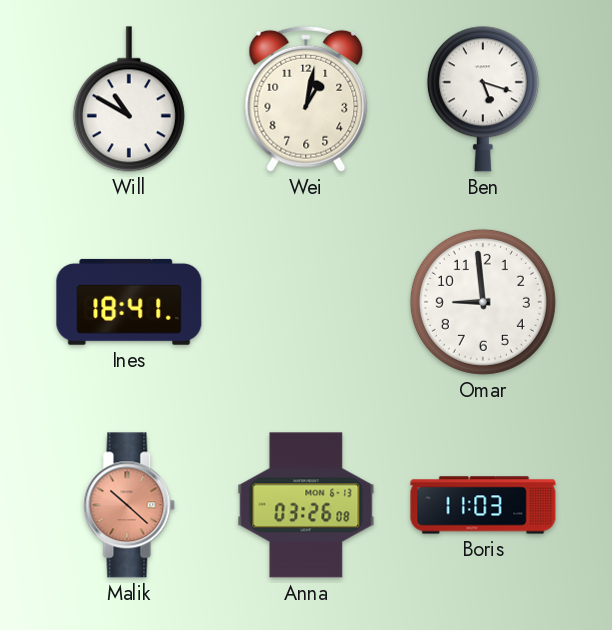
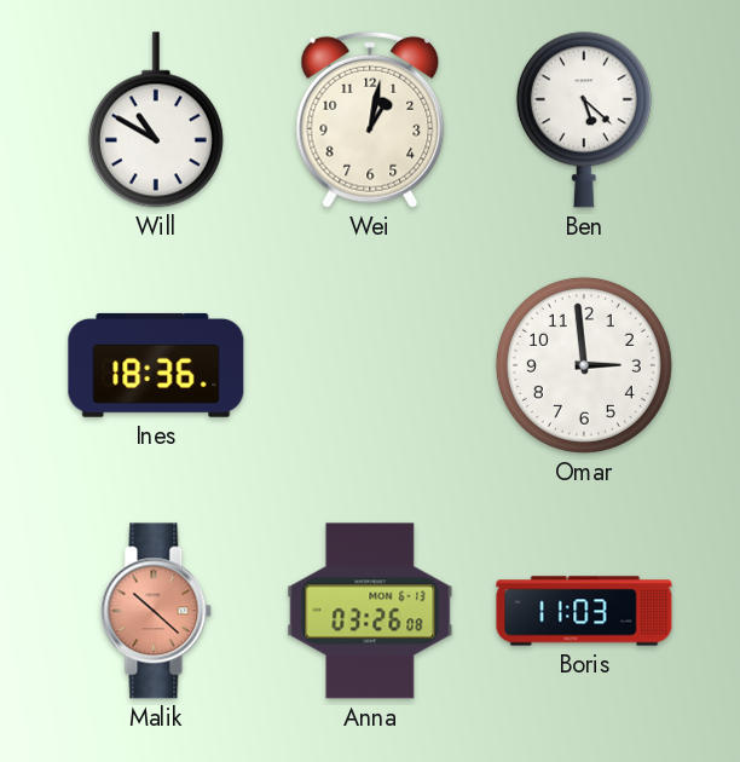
Ben: 5:18 -> 5:22 (584, 120)
Ines: 18:41 -> 18:36 (156, 365)
Omar: 8:59 -> 2:59 (584, 365)
